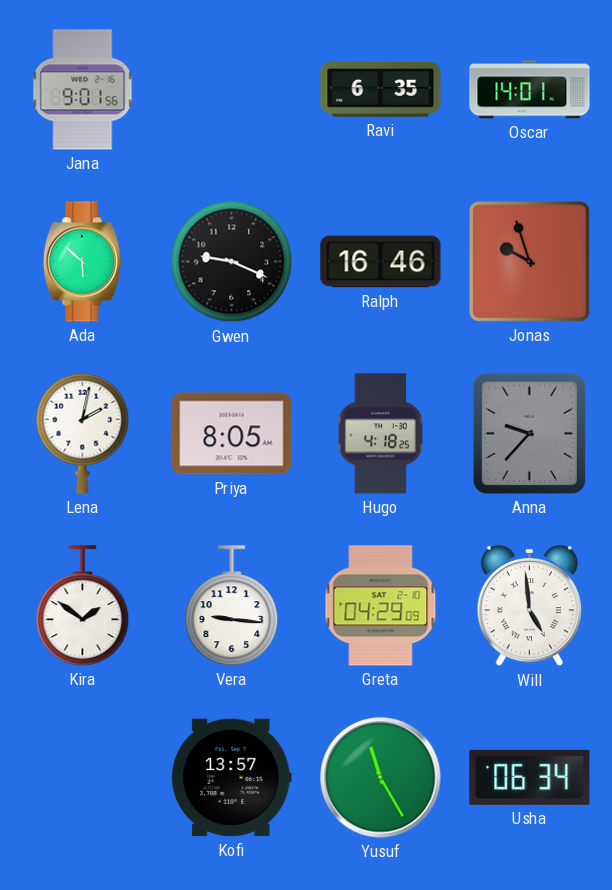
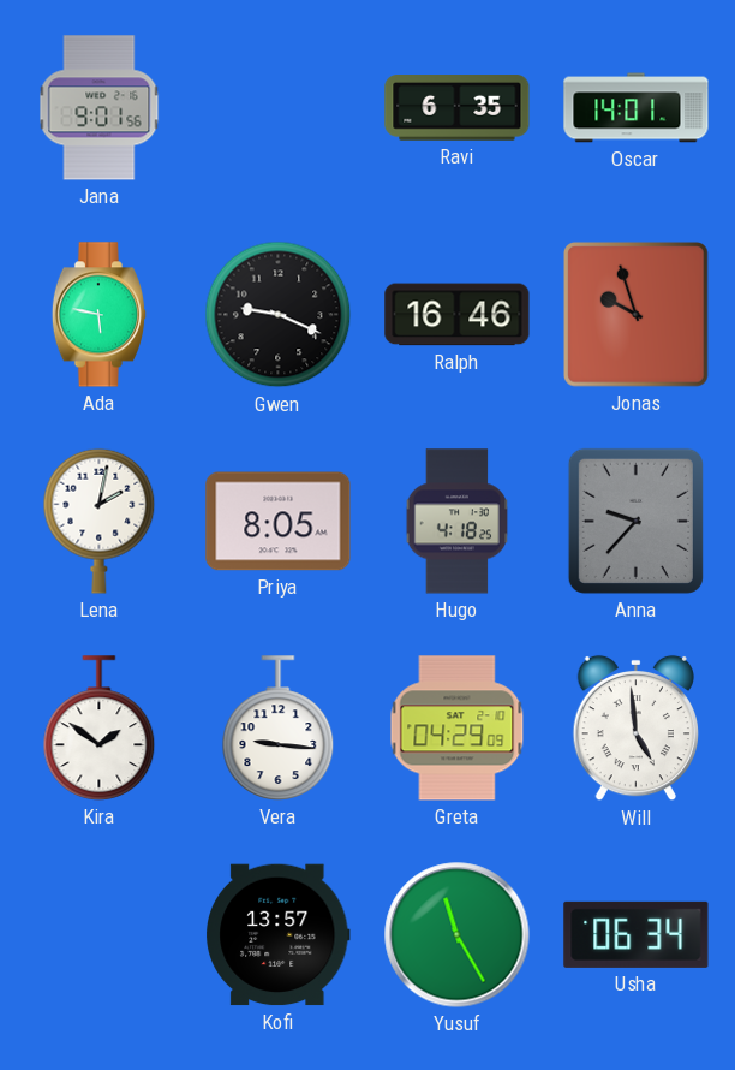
Ada: 5:52 -> 5:47 (98, 315)
